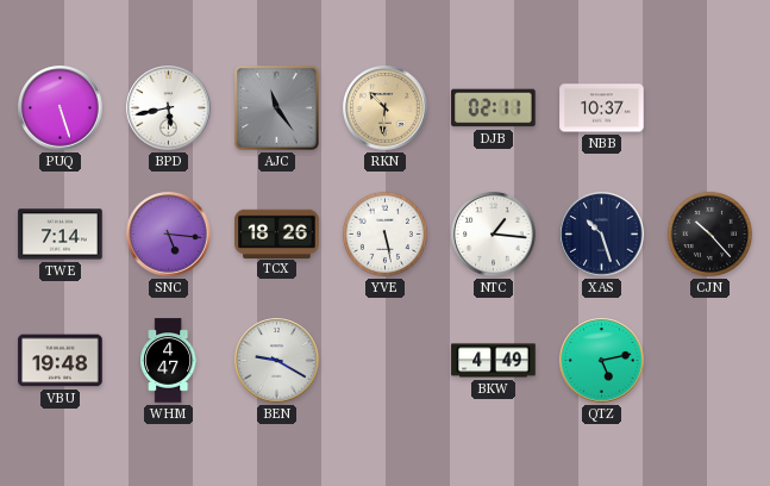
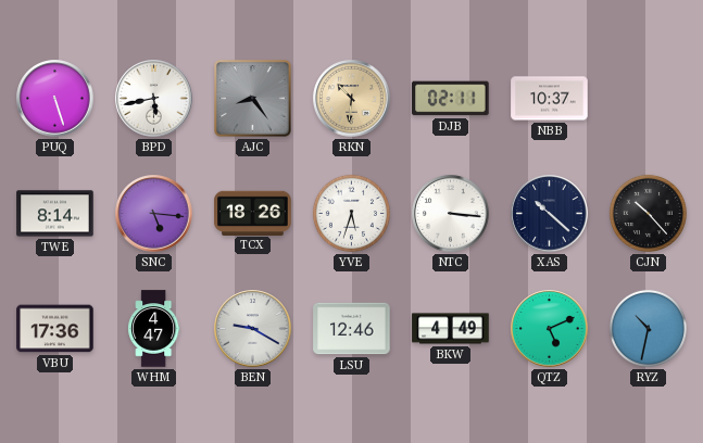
AJC: 11:24 -> 8:24 (253, 99)
TWE: 7:14 -> 8:14 (55, 214)
YVE: 5:28 -> 5:33 (351, 213)
NTC: 1:16 -> 3:16 (451, 214)
XAS: 10:27 -> 10:22 (550, 214)
VBU: 19:48 -> 17:36 (55, 329)
LSU: none -> 12:46 (352, 329)
QTZ: 5:13 -> 5:11 (550, 329)
RYZ: none -> 10:32 (648, 328)
